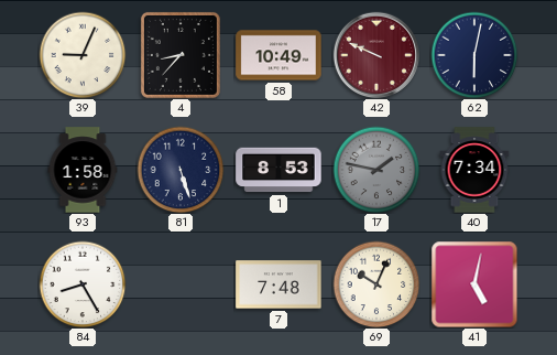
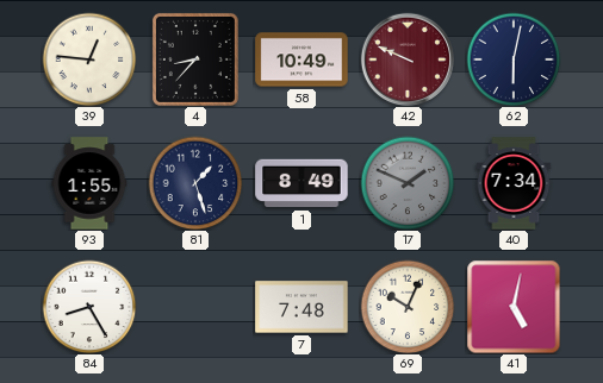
39: 9:04 -> 12:46 (89, 59)
93: 1:58 -> 1:55 (89, 183)
81: 5:27 -> 1:27 (195, 183)
1: 8:53 -> 8:49 (301, 183)
17: 1:47 -> 1:49 (408, 183)
